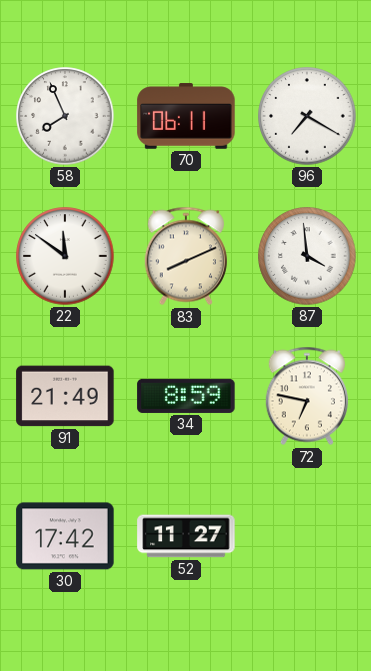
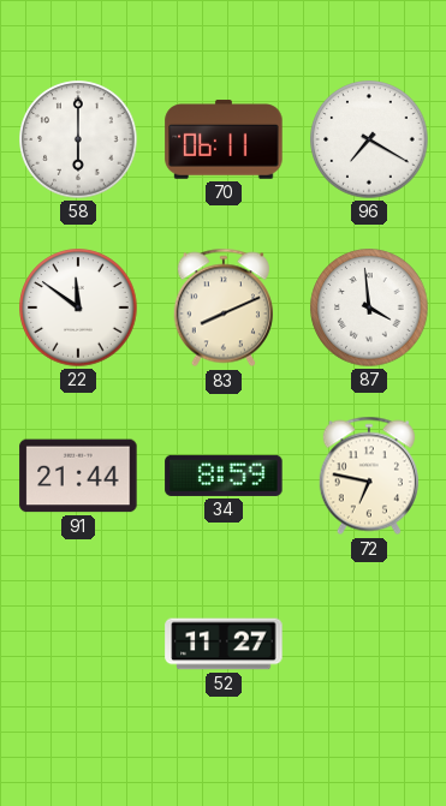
58: 7:56 -> 6:00 (78, 139)
91: 21:49 -> 21:44 (78, 476)
30: 17:42 -> none (65, 536)
